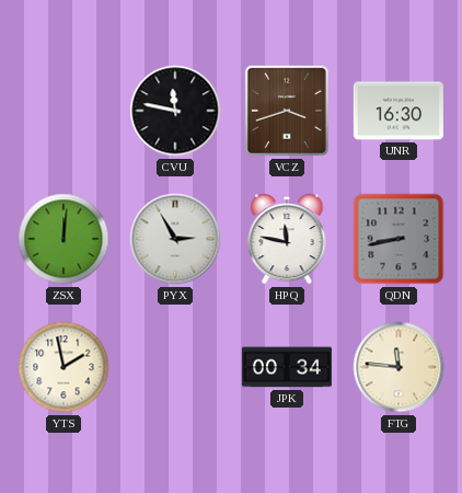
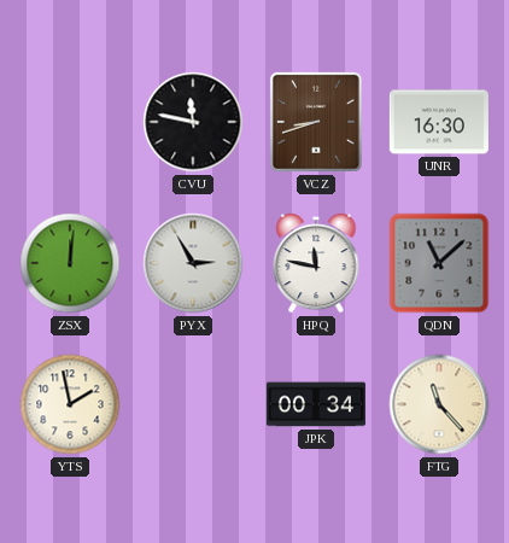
VCZ: 3:42 -> 8:42 (316, 122)
QDN: 8:43 -> 11:08 (439, 263)
FTG: 11:46 -> 11:23 (439, 404)
